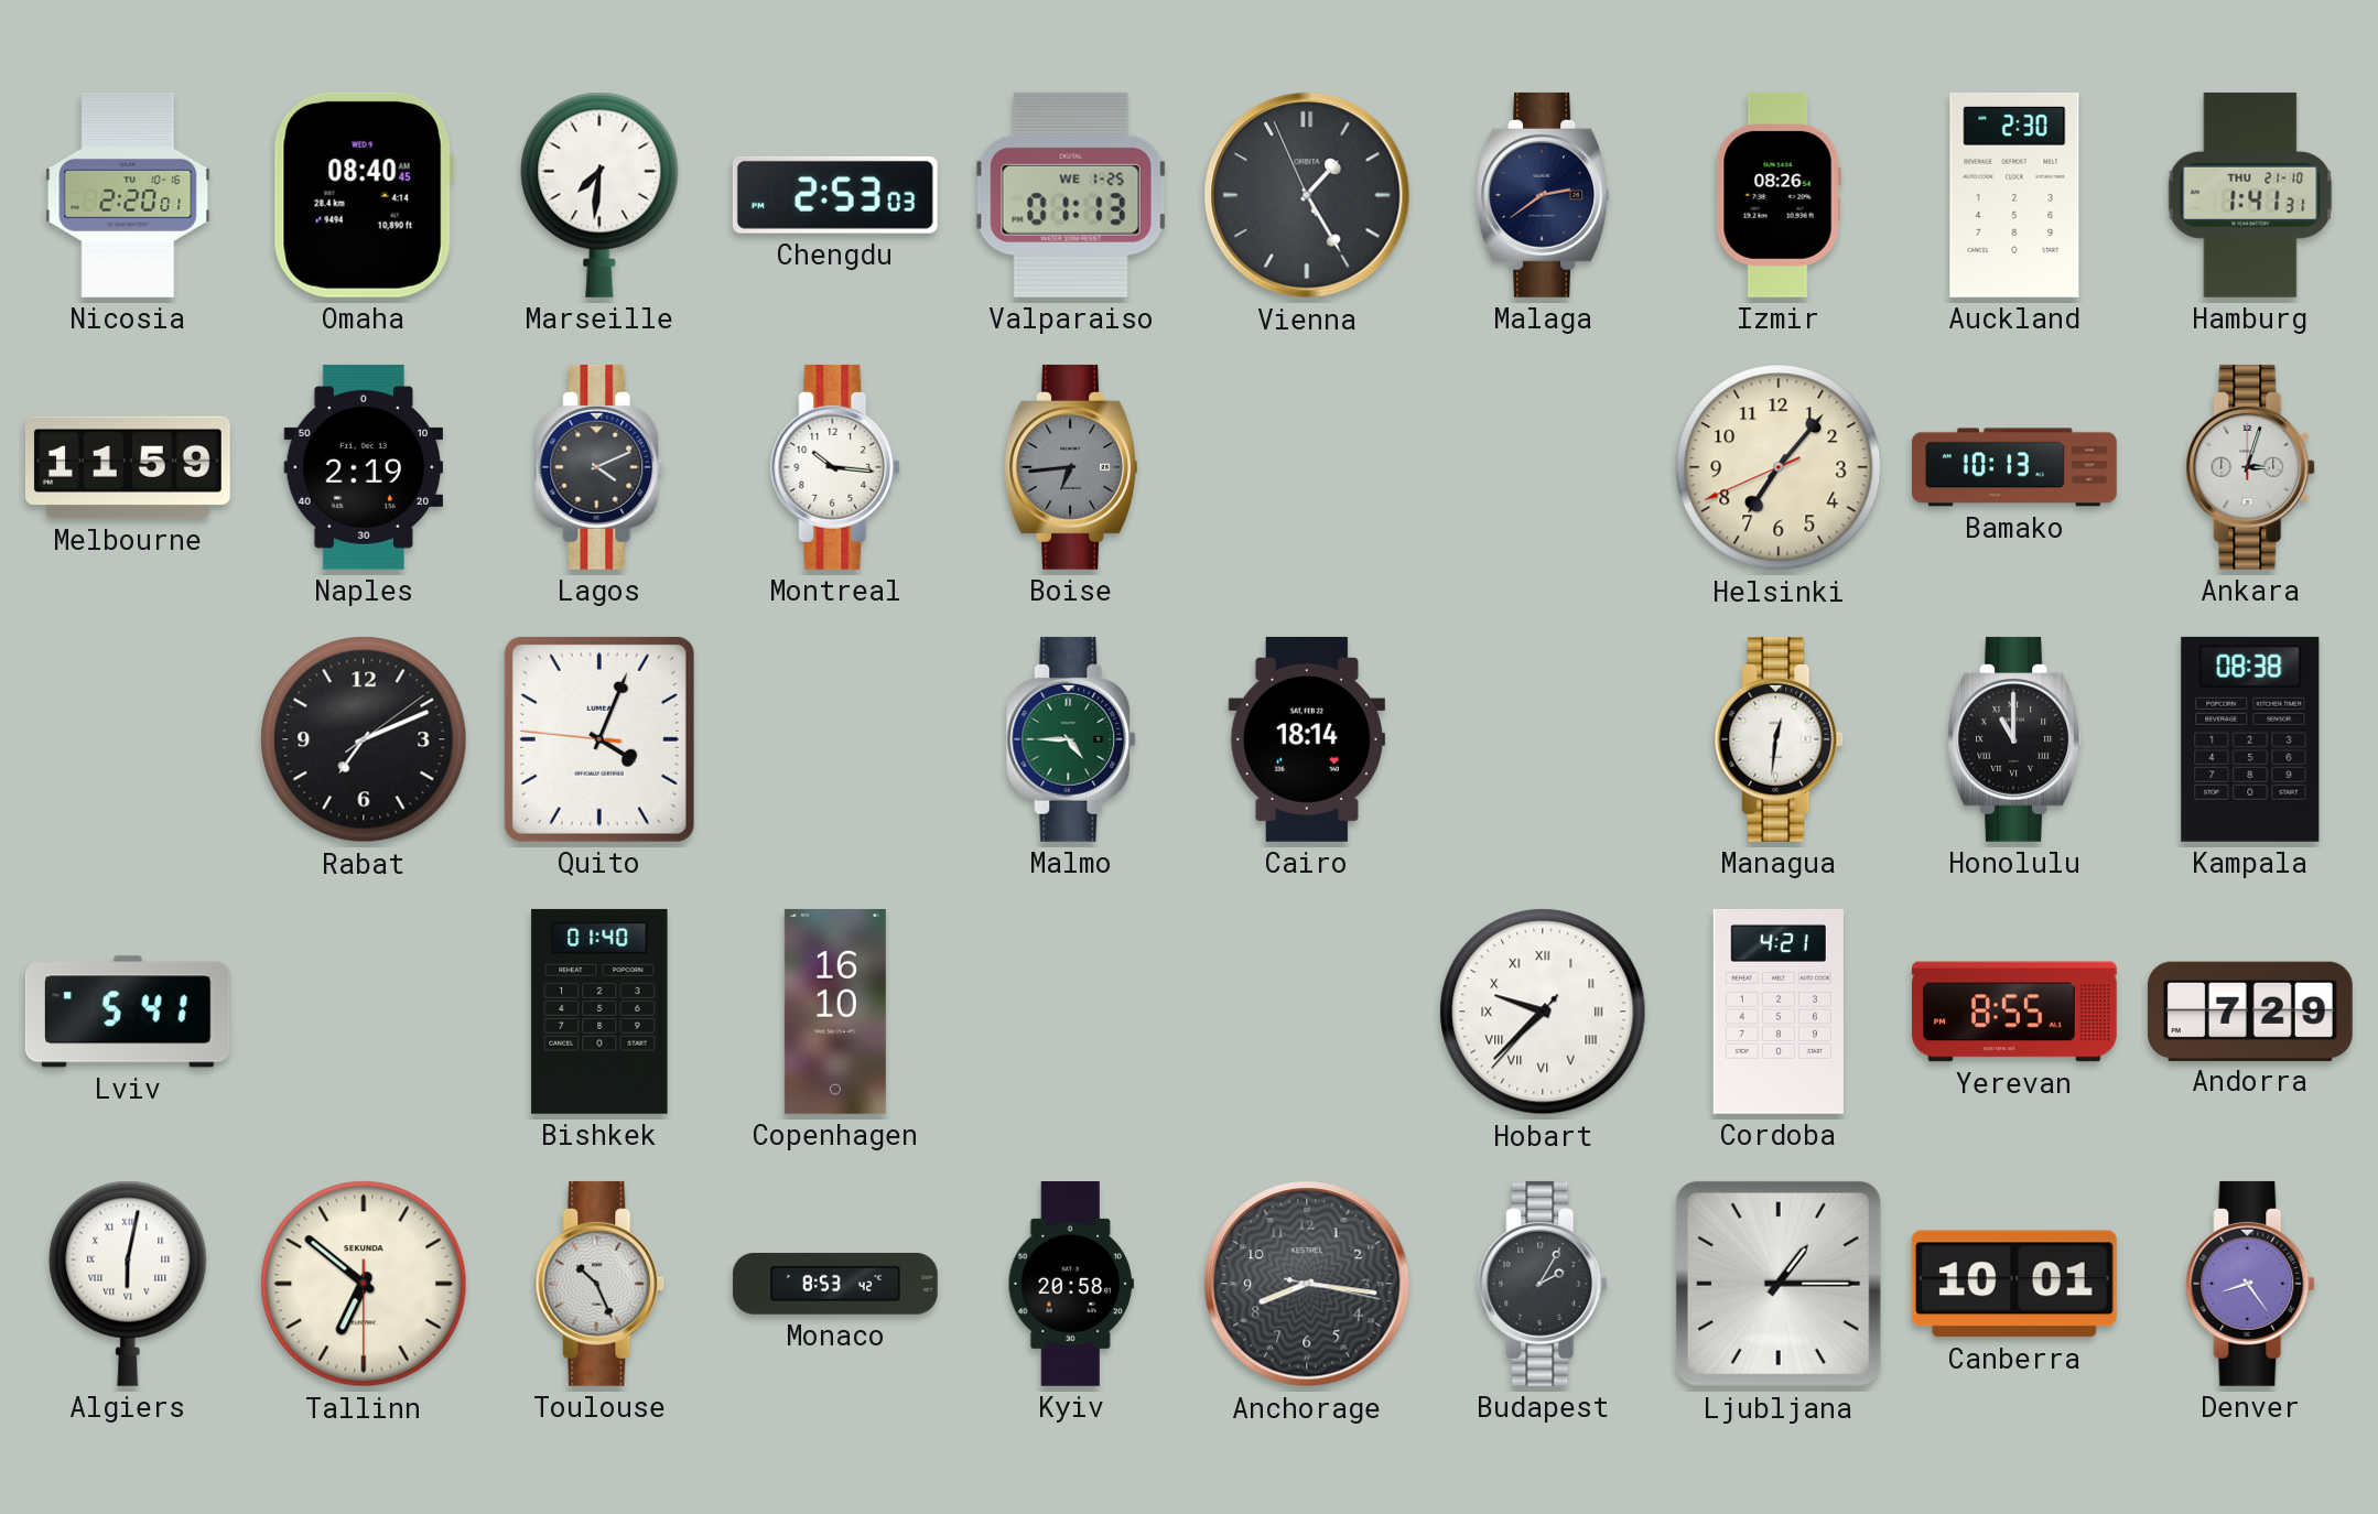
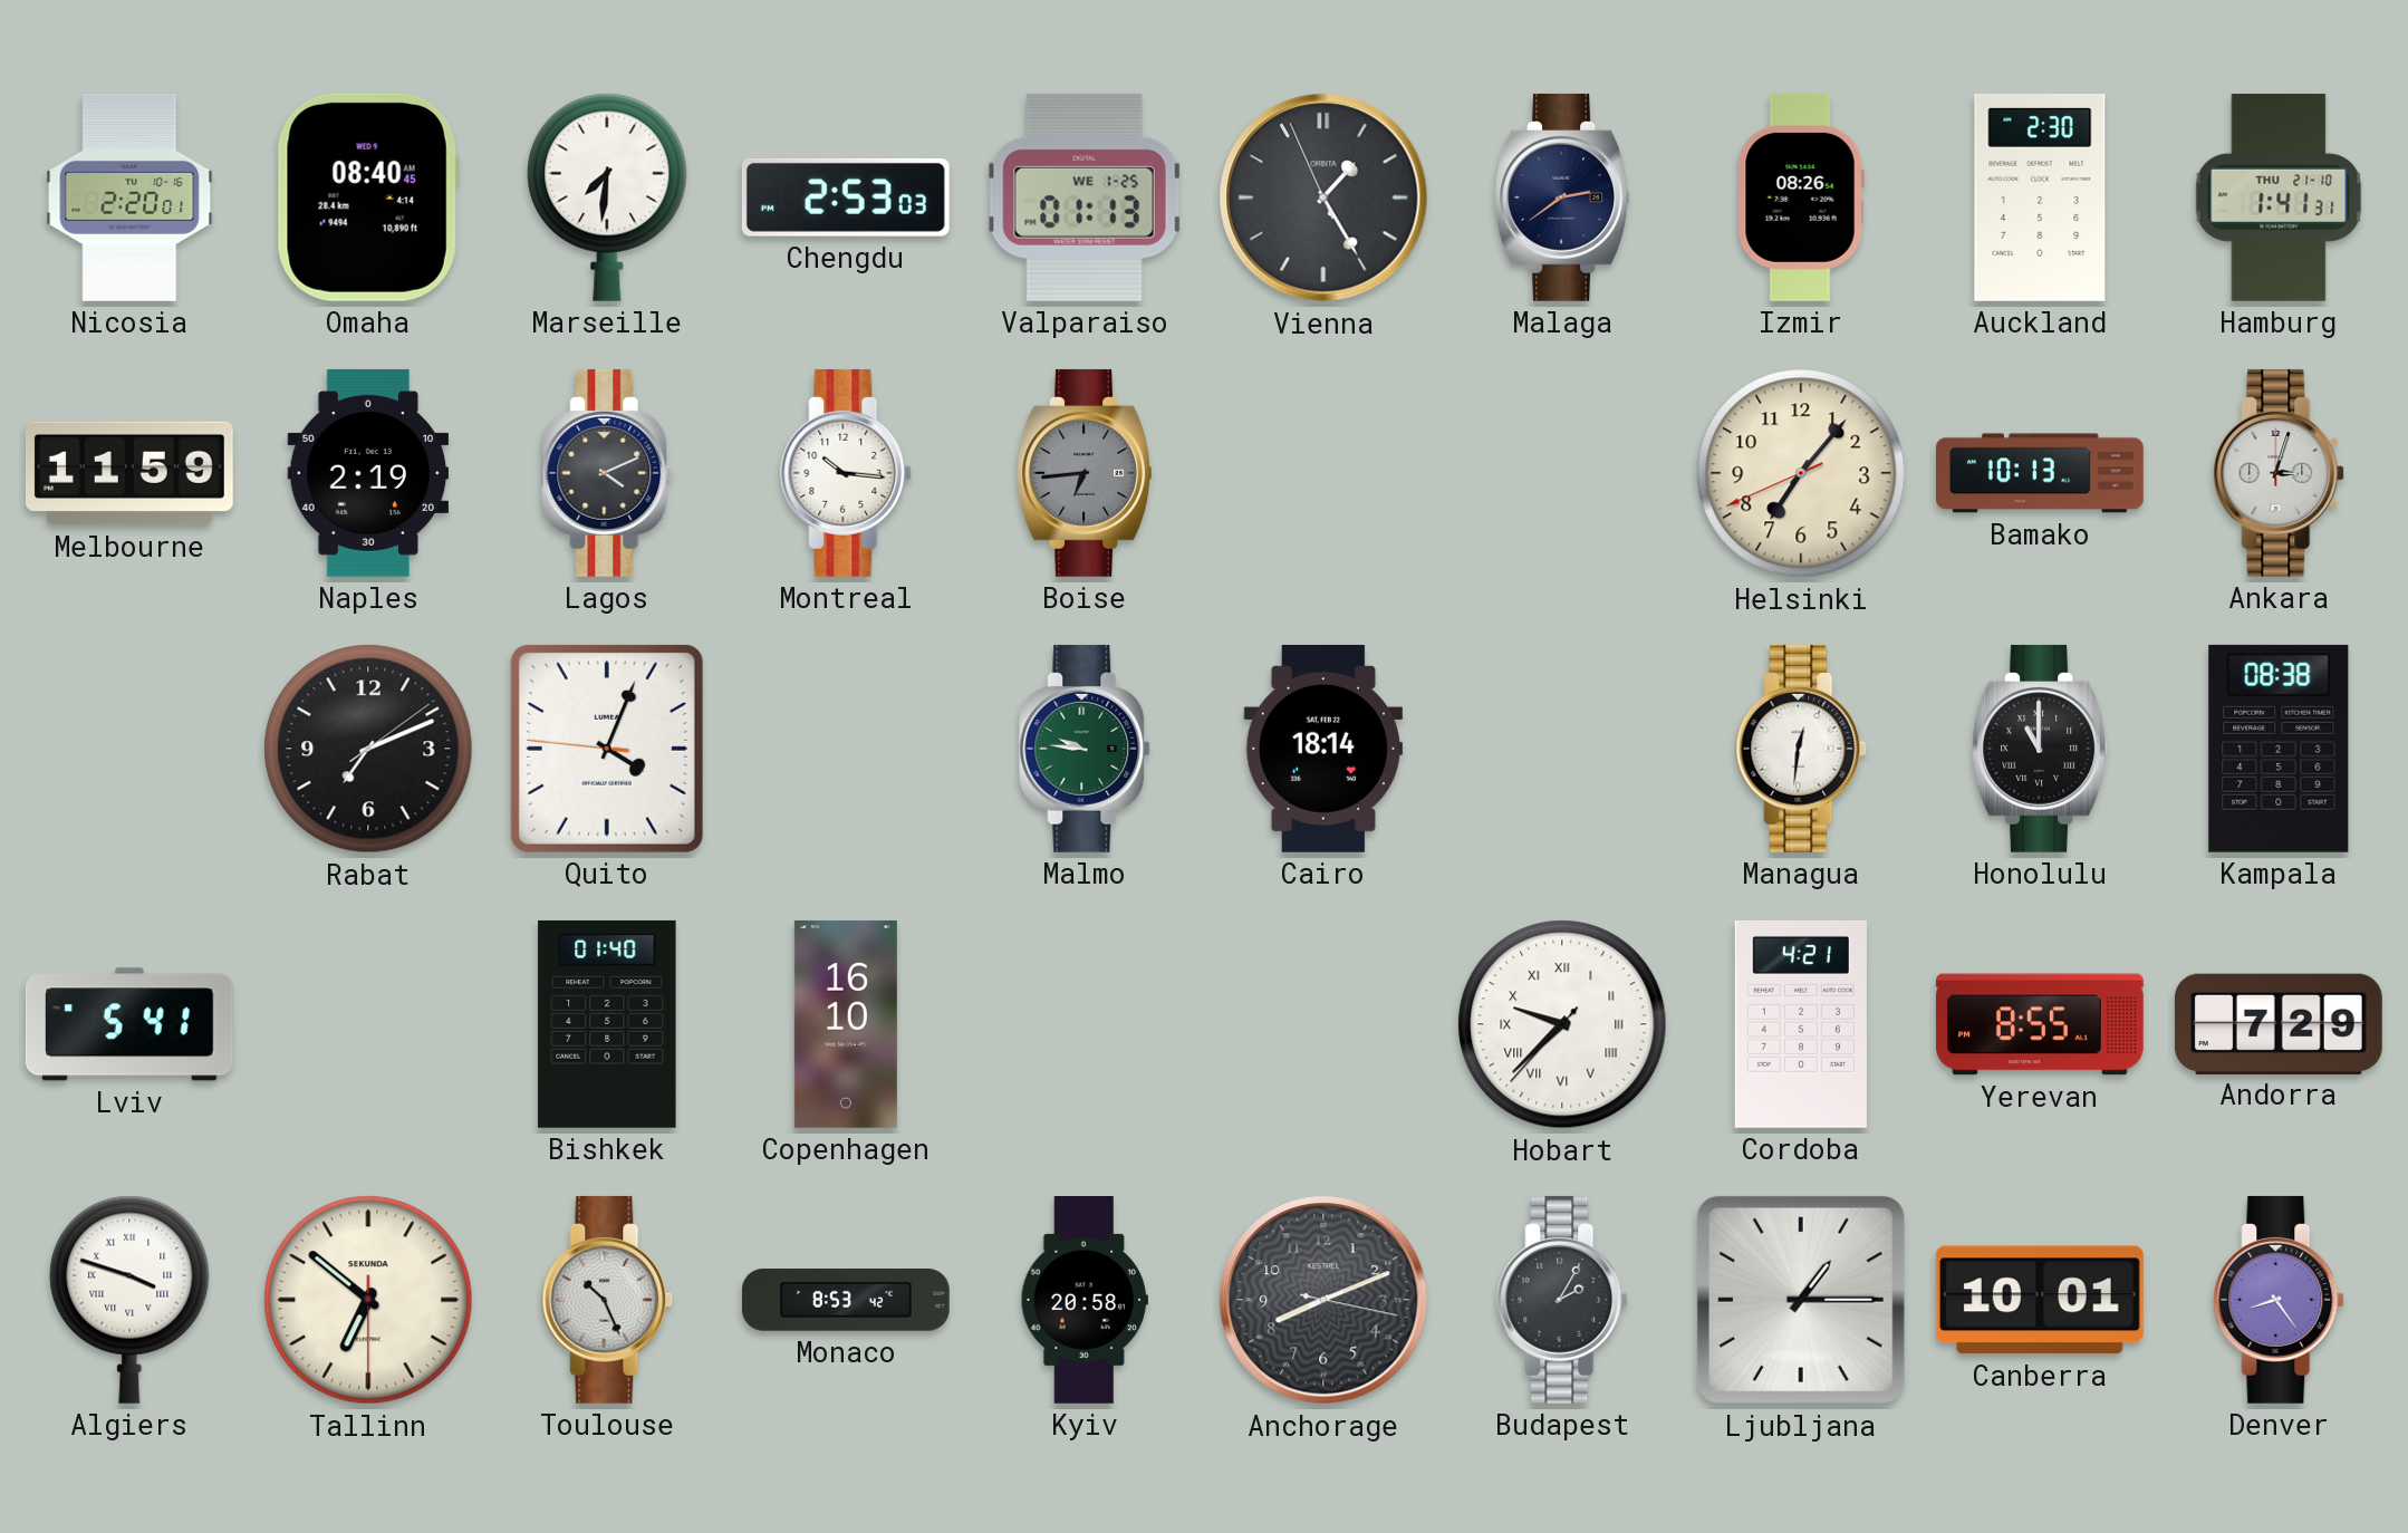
Malmo: 4:45 -> 9:46 (1086, 749)
Algiers: 6:02 -> 3:48 (129, 1300)
Anchorage: 8:16 -> 8:11 (1323, 1300)
